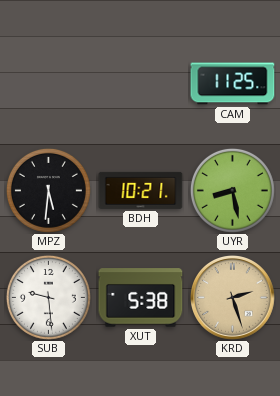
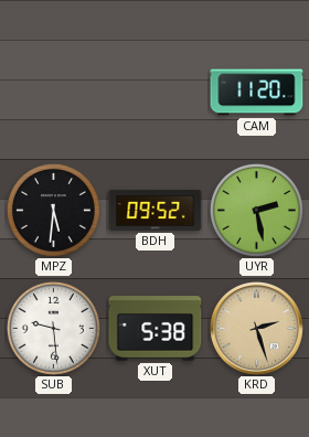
CAM: 11:25 -> 11:20 (257, 93)
BDH: 10:21 -> 09:52 (156, 210)
UYR: 8:28 -> 2:28 (256, 210)
